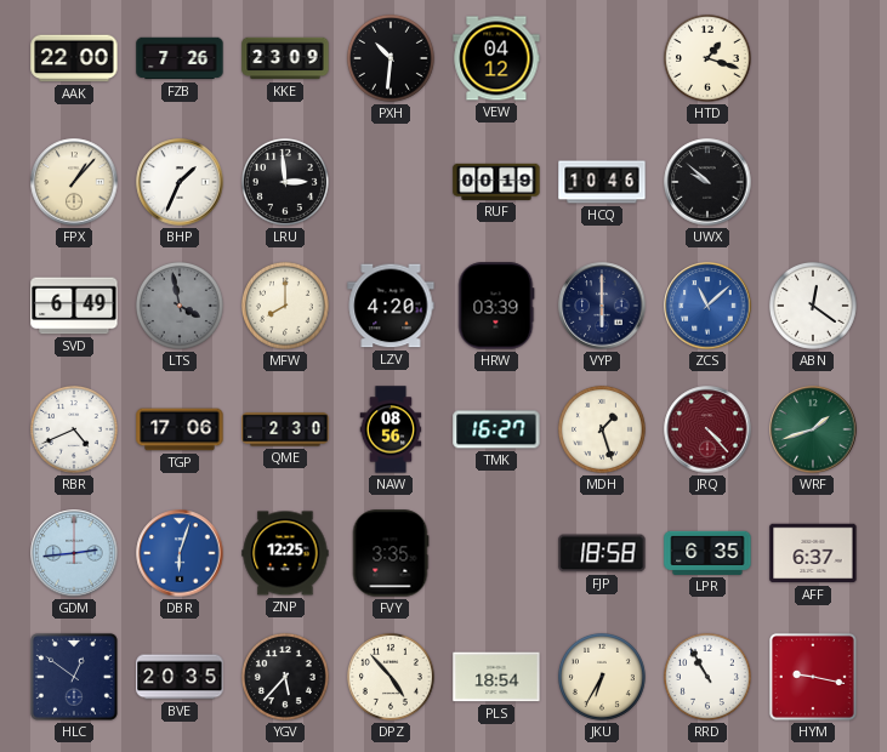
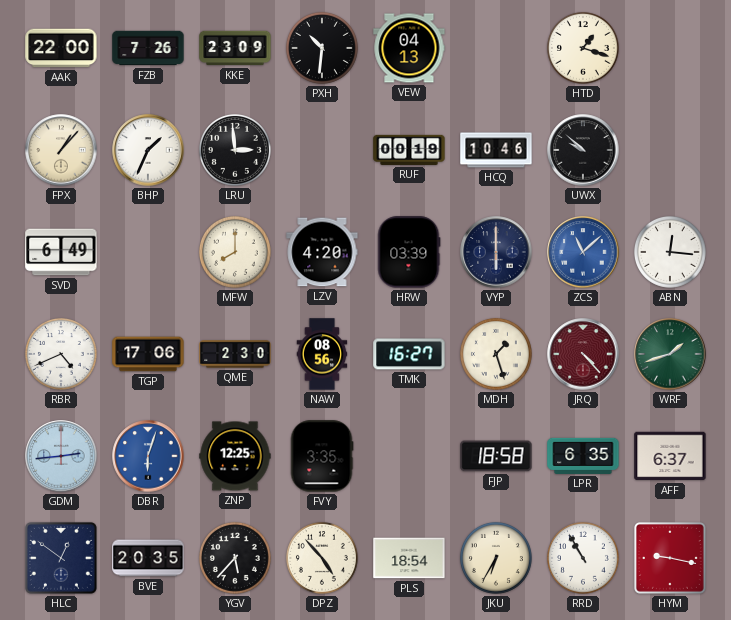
VEW: 04:12 -> 04:13 (409, 48)
LTS: 3:58 -> none (180, 306)
ABN: 12:21 -> 12:16 (670, 252)
